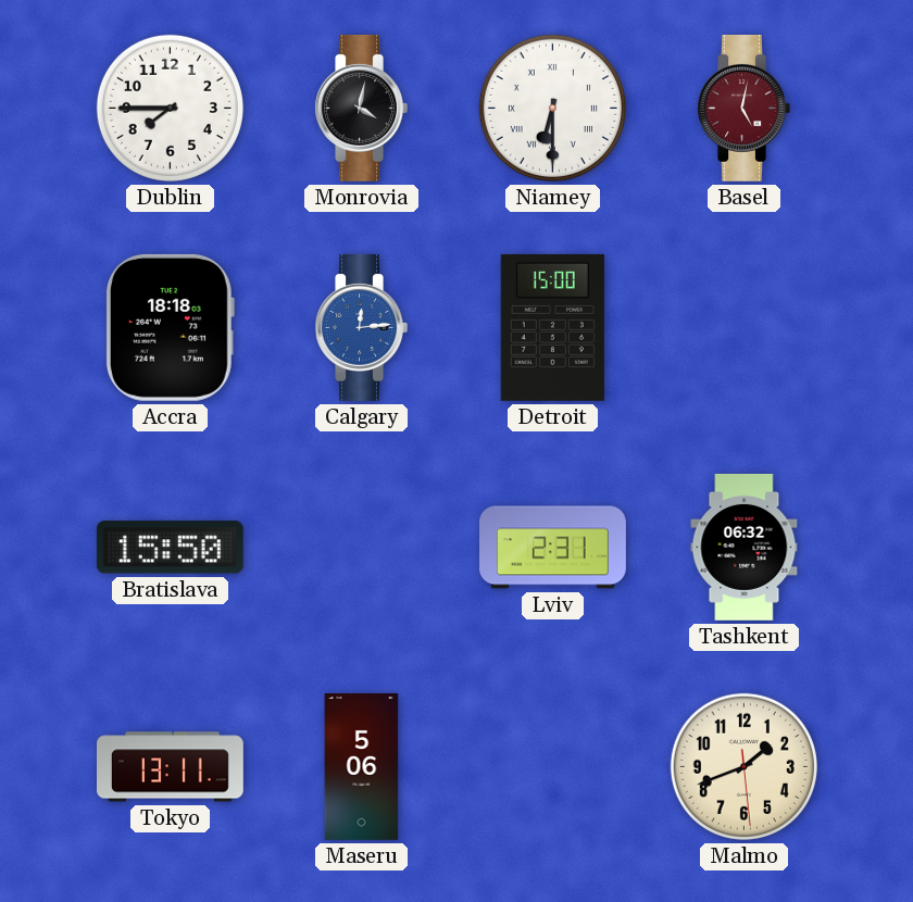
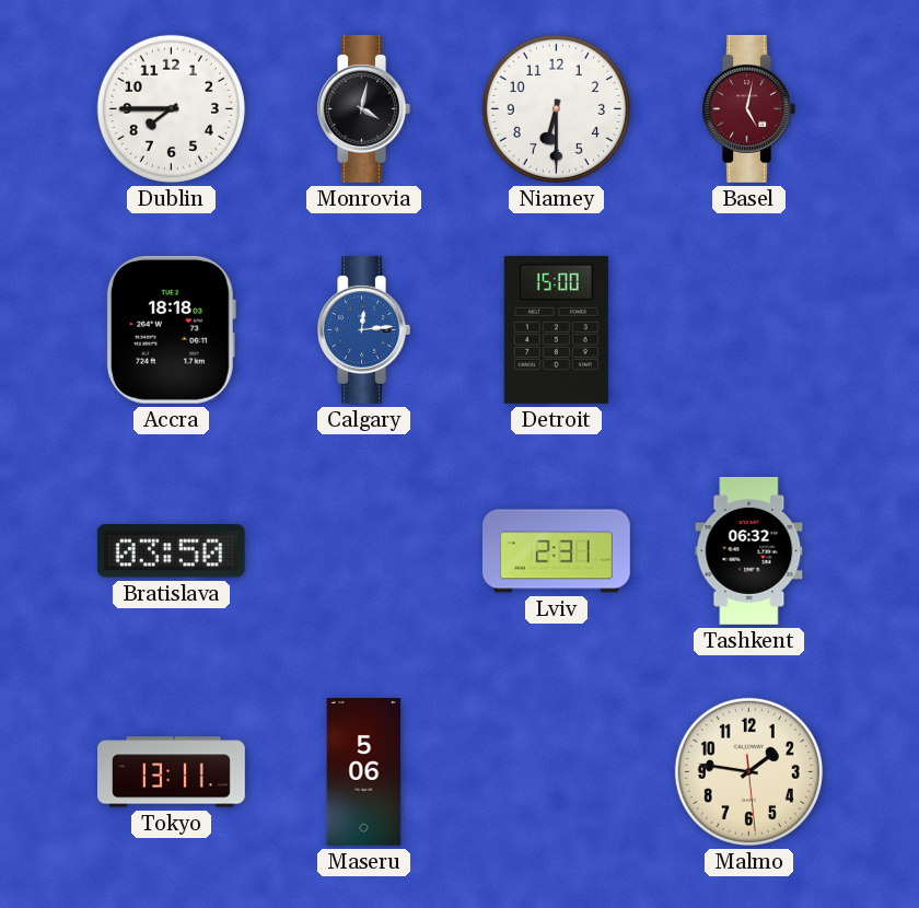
Niamey numerals: Roman -> Arabic (556, 108)
Bratislava: 15:50 -> 03:50 (171, 551)
Malmo: 1:41 -> 1:46 (748, 771)
